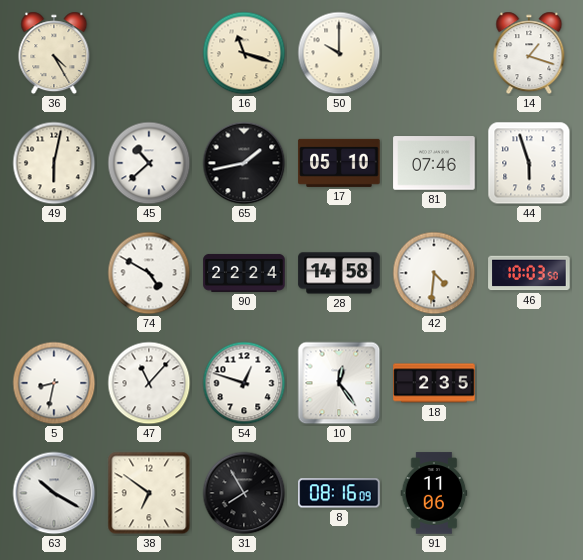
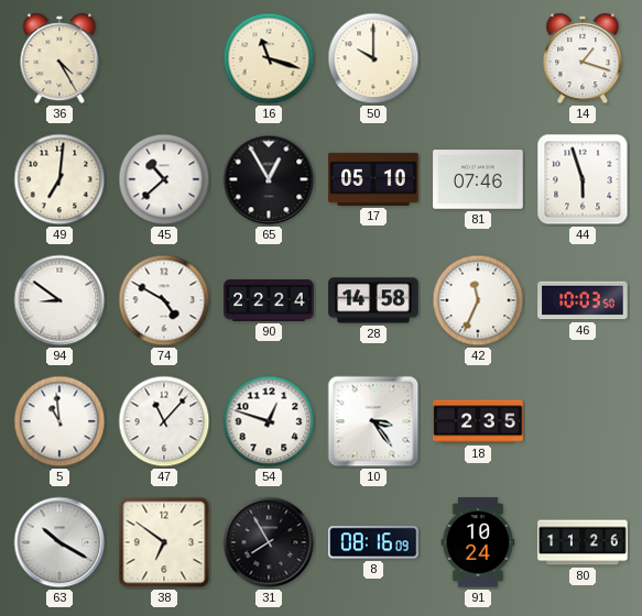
49: 6:02 -> 7:01 (59, 179)
65: 1:43 -> 12:55 (269, 179)
94: none -> 8:51 (59, 300)
42: 4:31 -> 11:34 (478, 300)
5: 8:32 -> 10:59 (59, 421)
10: 12:24 -> 3:24 (373, 421)
91: 11:06 -> 10:24 (478, 542)
80: none -> 11:26 (583, 542)
